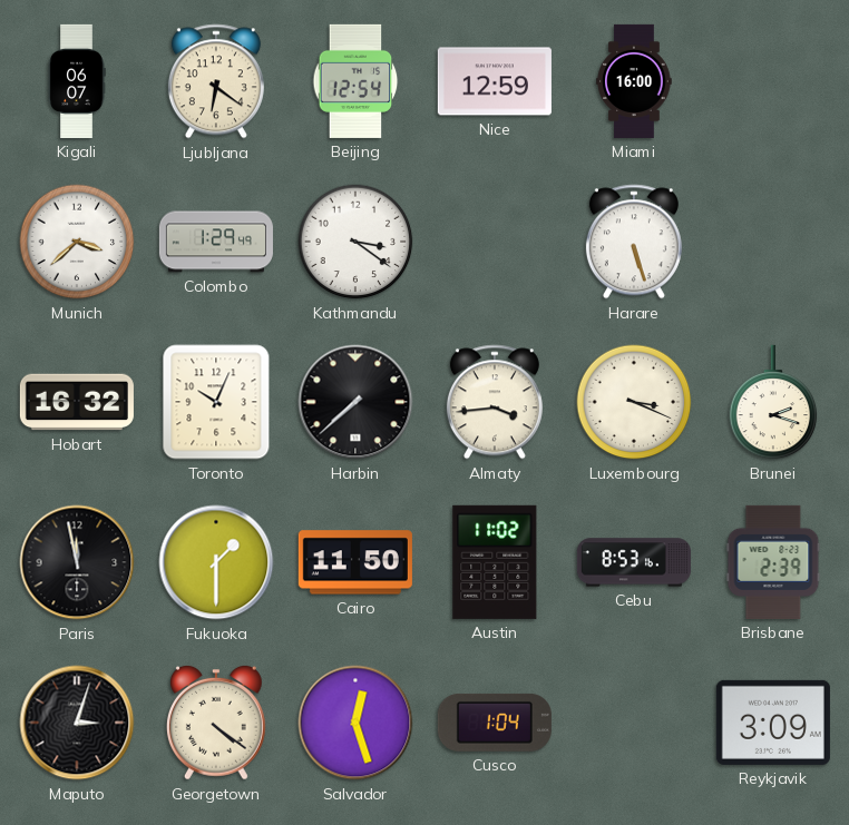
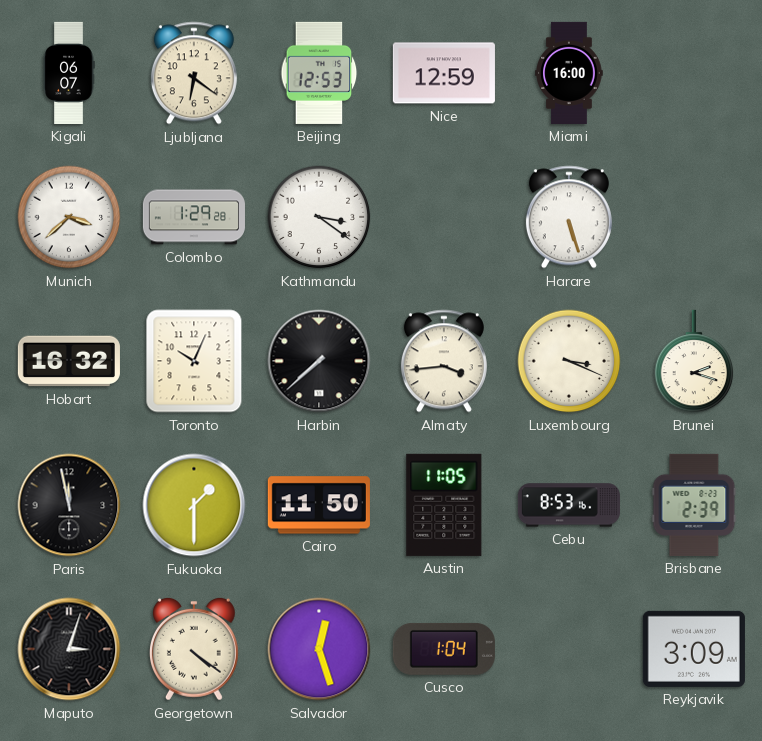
Beijing: 12:54 -> 12:53 (319, 73)
Colombo: 1:29:49 -> 1:29:28 (194, 217)
Austin: 11:02 -> 11:05 (444, 505)
